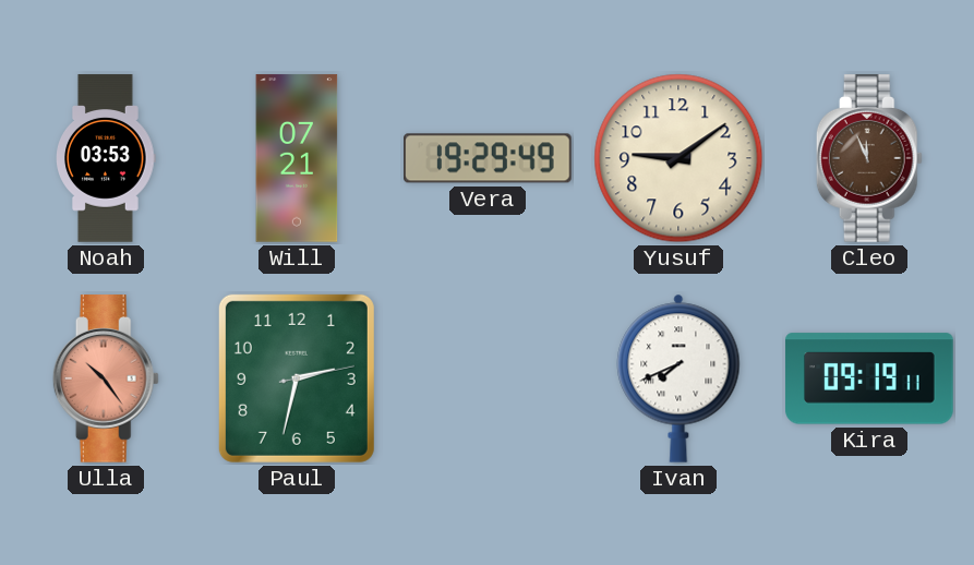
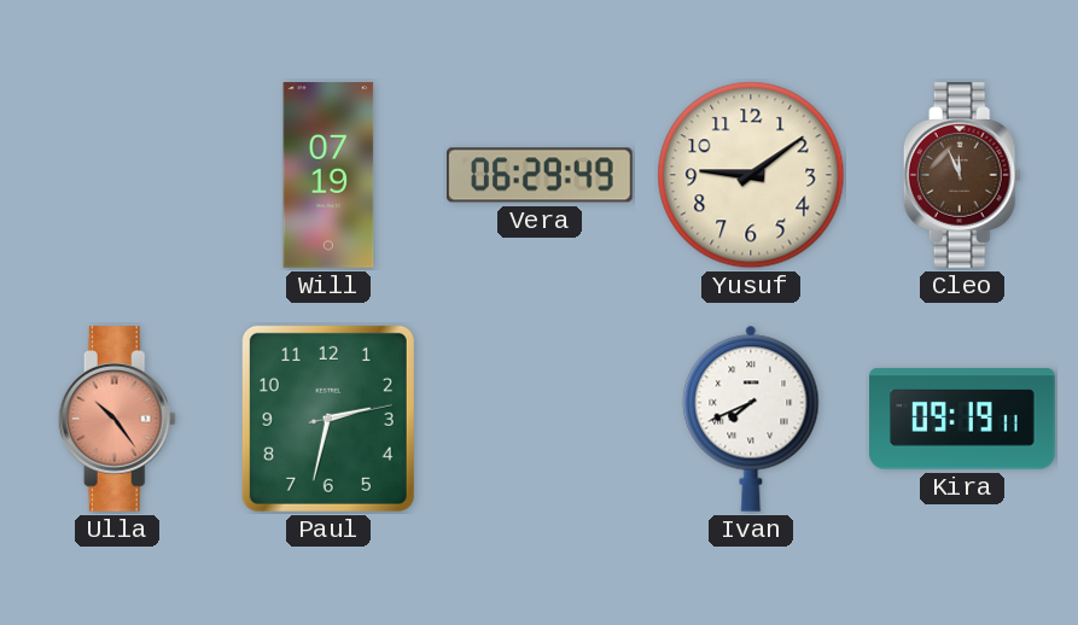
Noah: 03:53 -> none (107, 158)
Will: 07:21 -> 07:19 (328, 175)
Vera: 19:29 -> 06:29 (540, 175)
